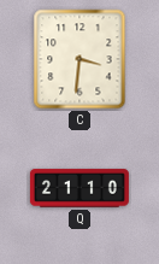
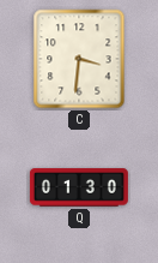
Q: 21:10 -> 01:30 (79, 187)
